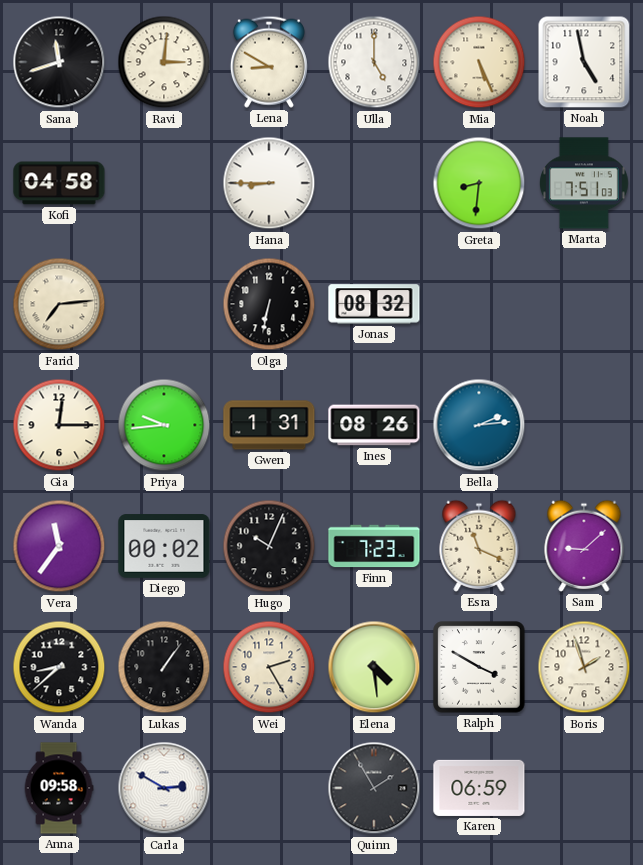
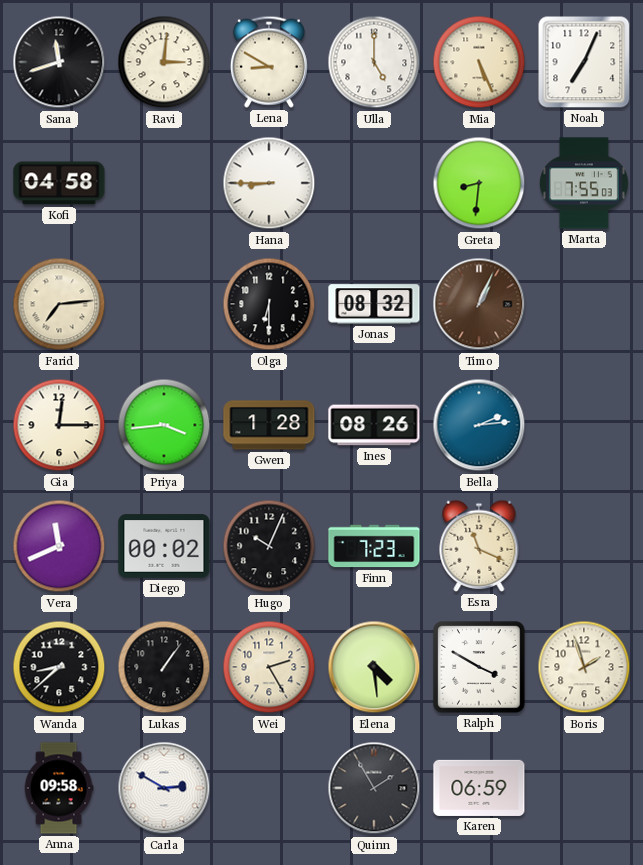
Noah: 4:58 -> 7:04 (584, 62)
Marta: 7:51 -> 7:55 (584, 183)
Olga: 6:32 -> 6:30 (269, 304)
Timo: none -> 1:04 (479, 304)
Priya: 9:44 -> 3:44 (164, 425)
Gwen: 1:31 -> 1:28 (269, 425)
Vera: 11:36 -> 11:41 (59, 546)
Sam: 9:08 -> none (584, 546)
